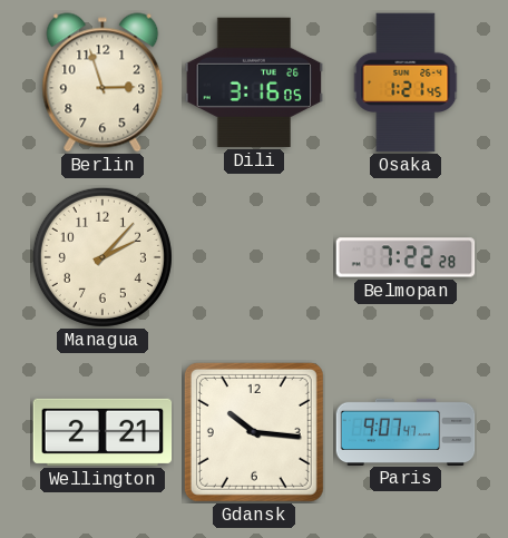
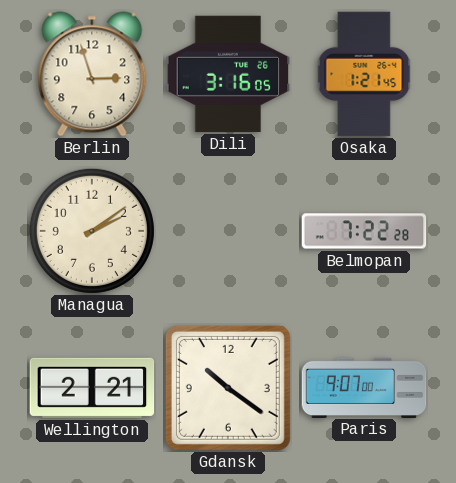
Managua: 2:07 -> 2:09 (92, 231)
Gdansk: 10:16 -> 10:21 (228, 388)
Paris: 9:07:47 -> 9:07:00 (364, 387)
